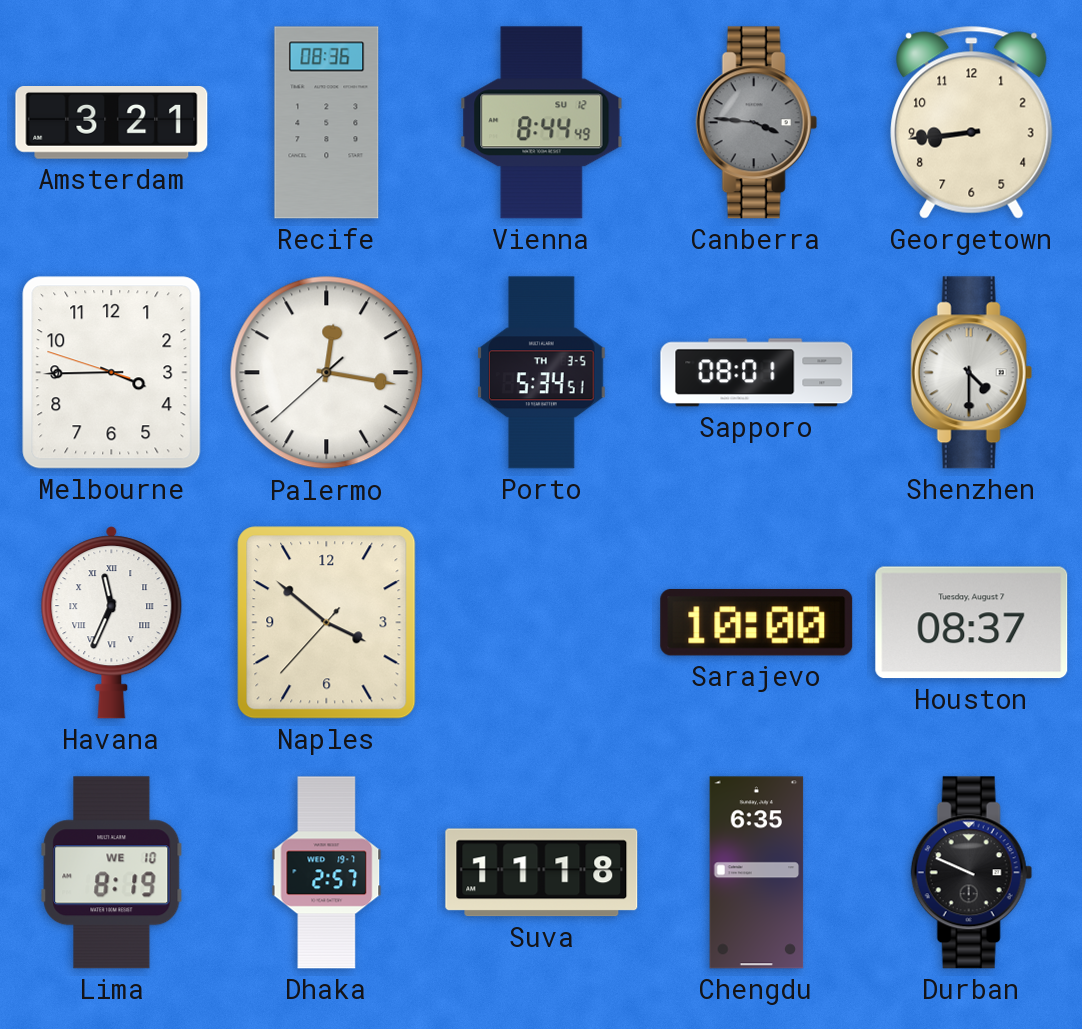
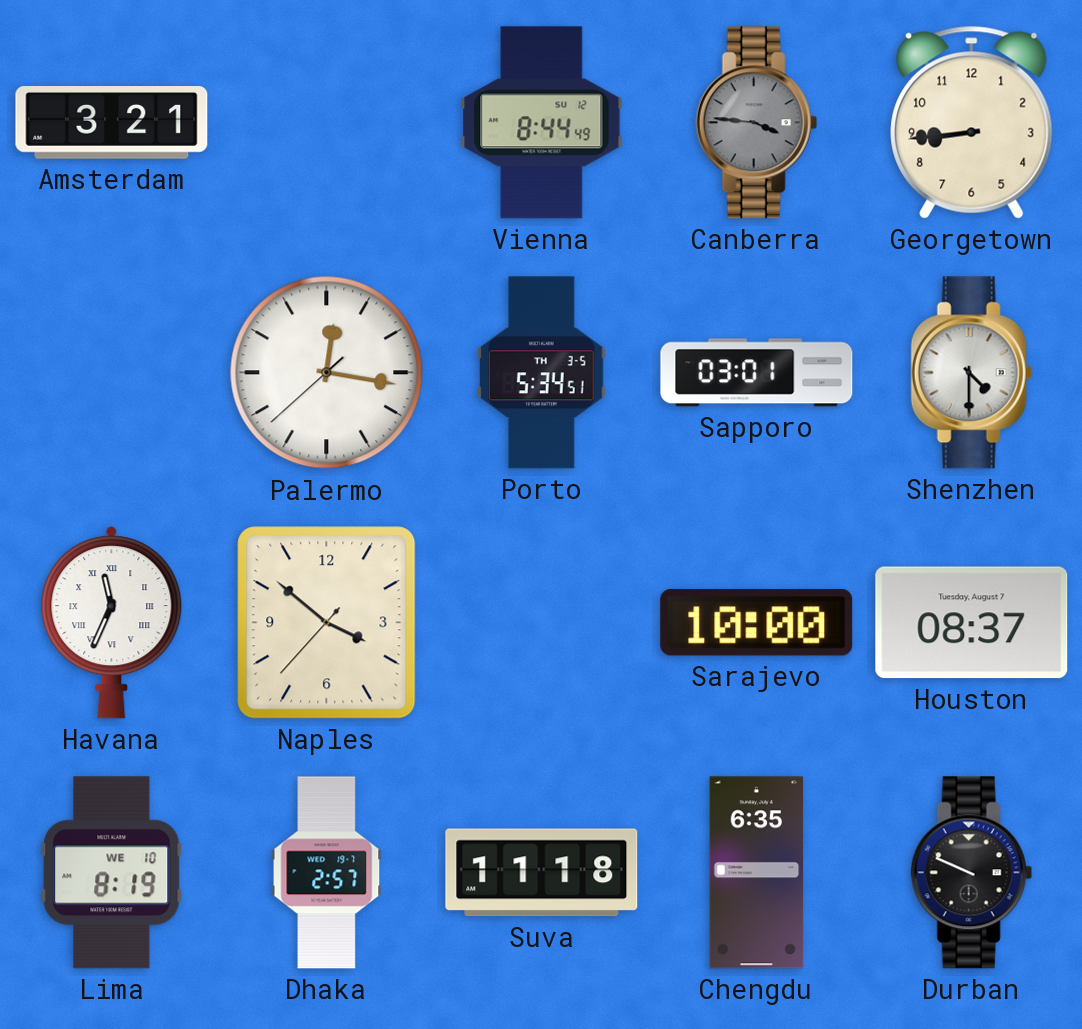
Recife: 08:36 -> none (327, 123)
Melbourne: 3:44 -> none (112, 373)
Sapporo: 08:01 -> 03:01 (757, 373)
